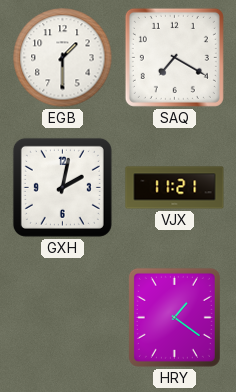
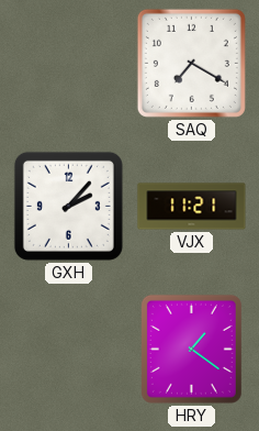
EGB: 1:30 -> none (63, 58)
GXH: 2:02 -> 2:07 (68, 206)
